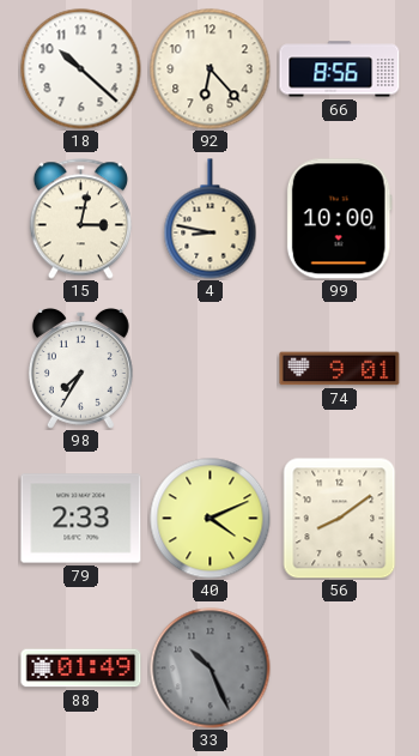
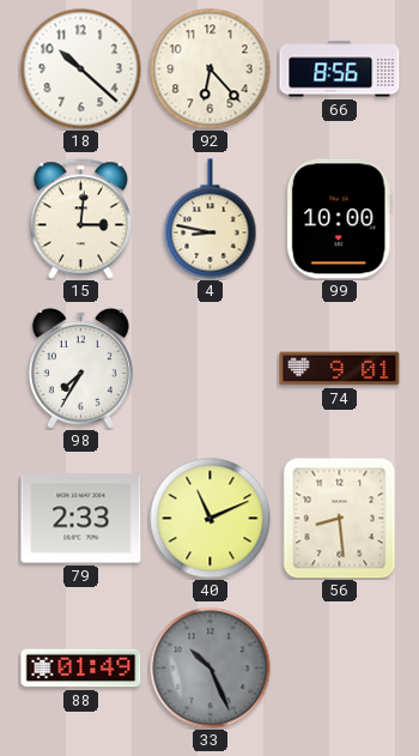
15: 3:02 -> 3:01 (80, 219)
40: 4:11 -> 11:11 (211, 519)
56: 8:09 -> 8:29 (340, 518)
